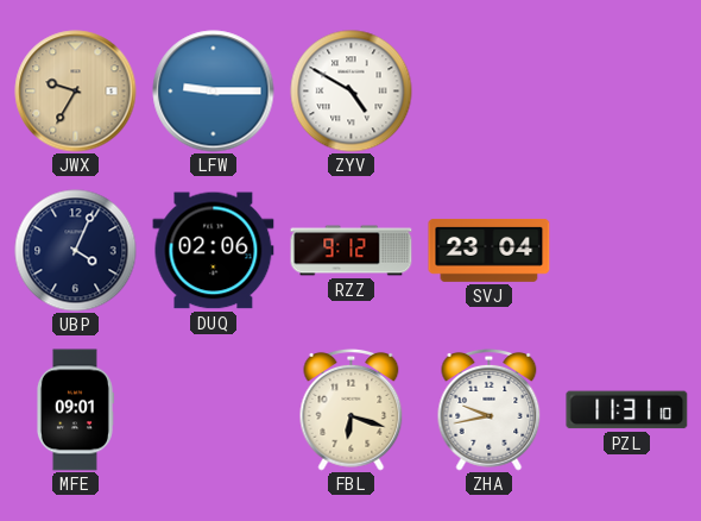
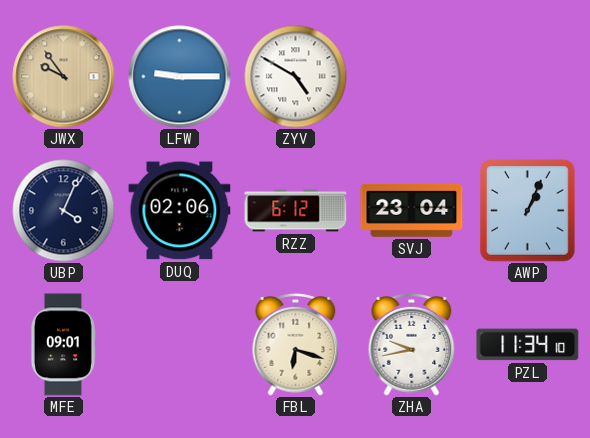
JWX: 9:35 -> 9:54 (64, 77)
RZZ: 9:12 -> 6:12 (296, 211)
AWP: none -> 1:04 (528, 211)
PZL: 11:31 -> 11:34 (528, 345)
